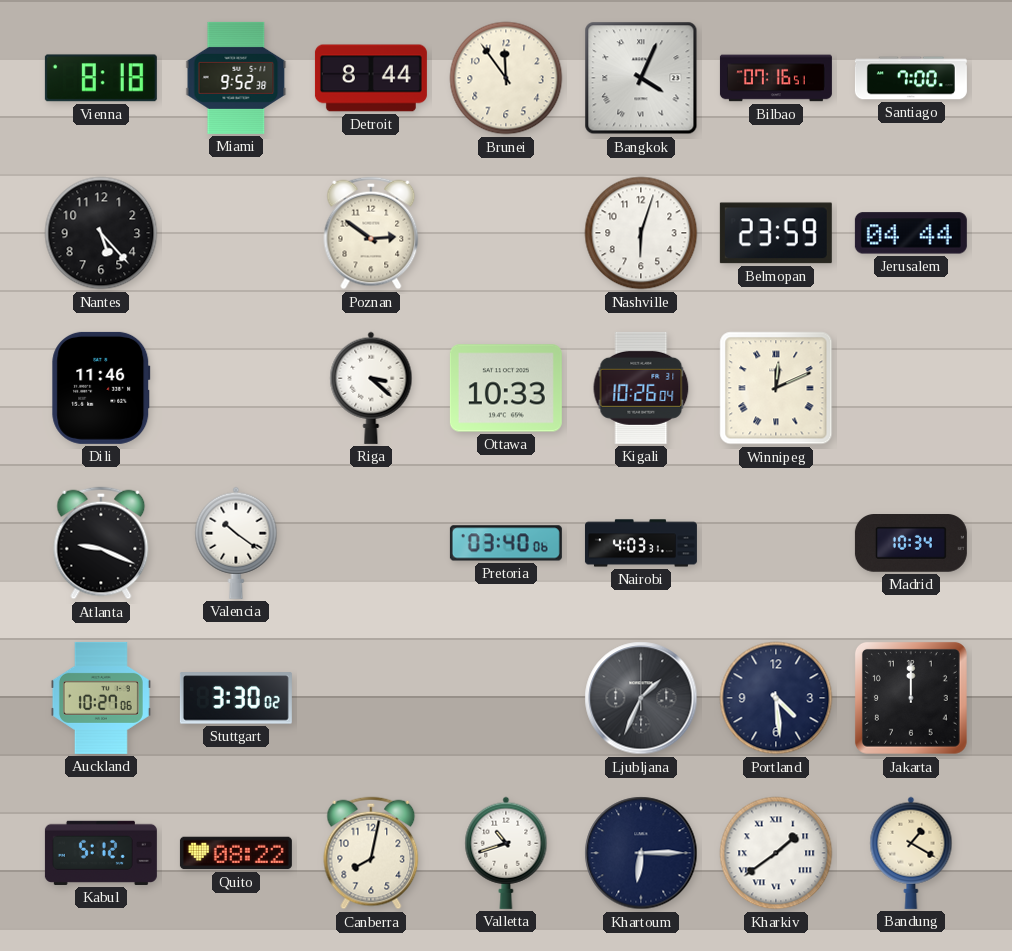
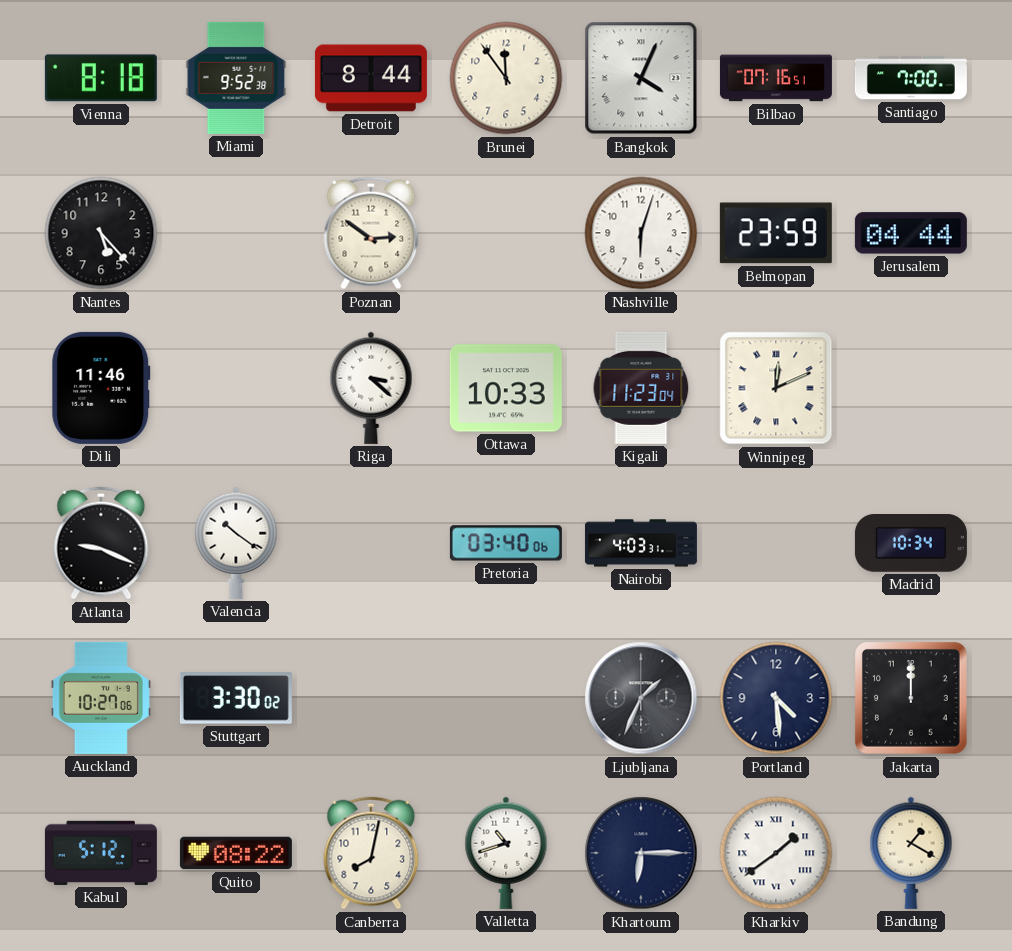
Kigali: 10:26 -> 11:23 (641, 388)
